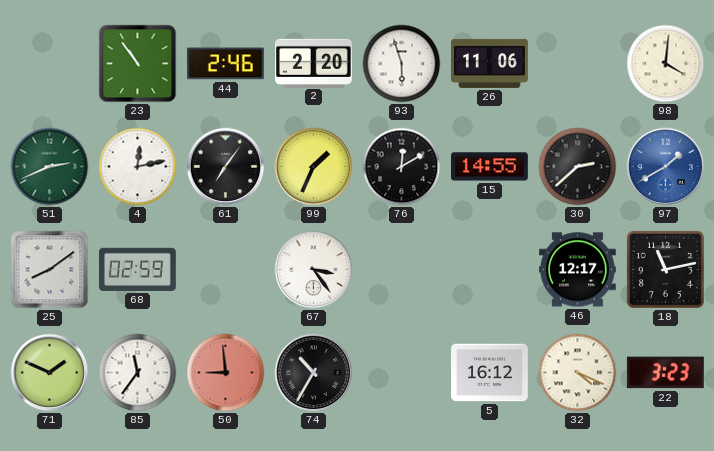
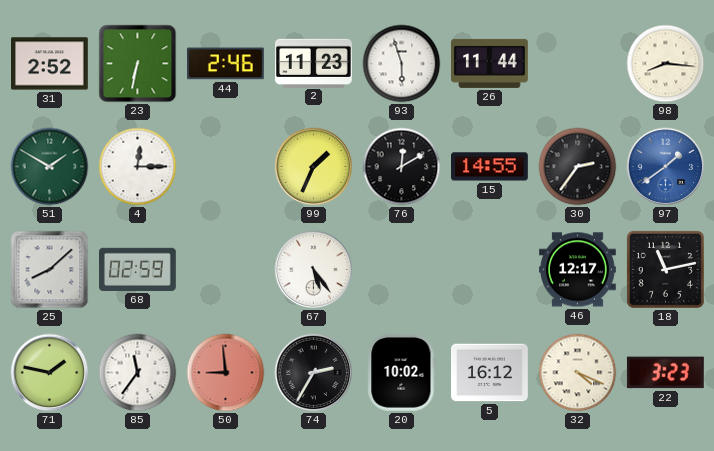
31: none -> 2:52 (50, 64)
23: 10:54 -> 6:32 (138, 64)
2: 2:20 -> 11:23 (314, 63)
26: 11:06 -> 11:44 (490, 63)
98: 4:01 -> 8:16 (666, 64)
51: 2:41 -> 1:50 (50, 167)
4: 12:13 -> 12:15 (138, 167)
61: 7:06 -> none (226, 167)
30: 2:38 -> 2:36 (578, 167)
97: 1:40 -> 1:39 (666, 167)
25: 8:09 -> 8:08 (50, 270)
67: 3:24 -> 5:24 (314, 270)
71: 1:49 -> 1:47 (50, 373)
74: 10:35 -> 2:35 (314, 373)
20: none -> 10:02 (402, 372)
